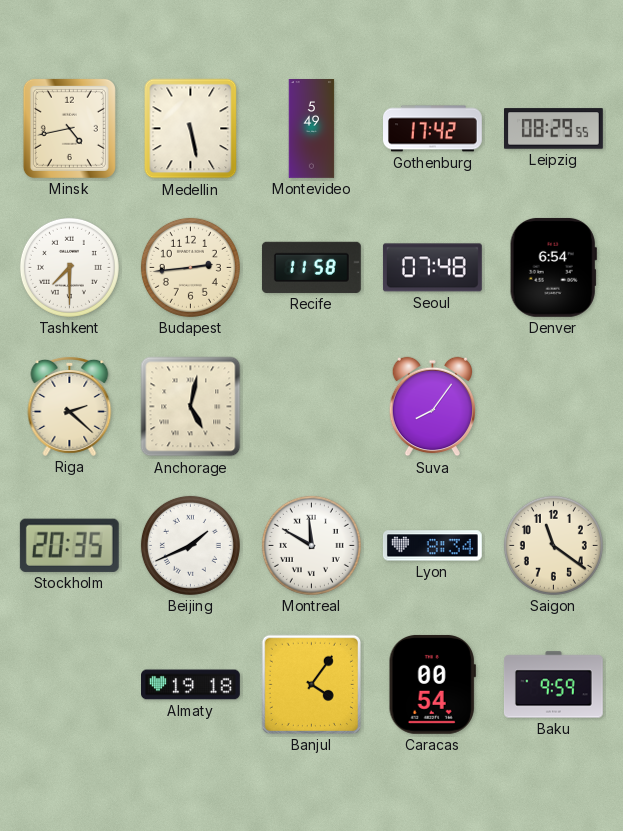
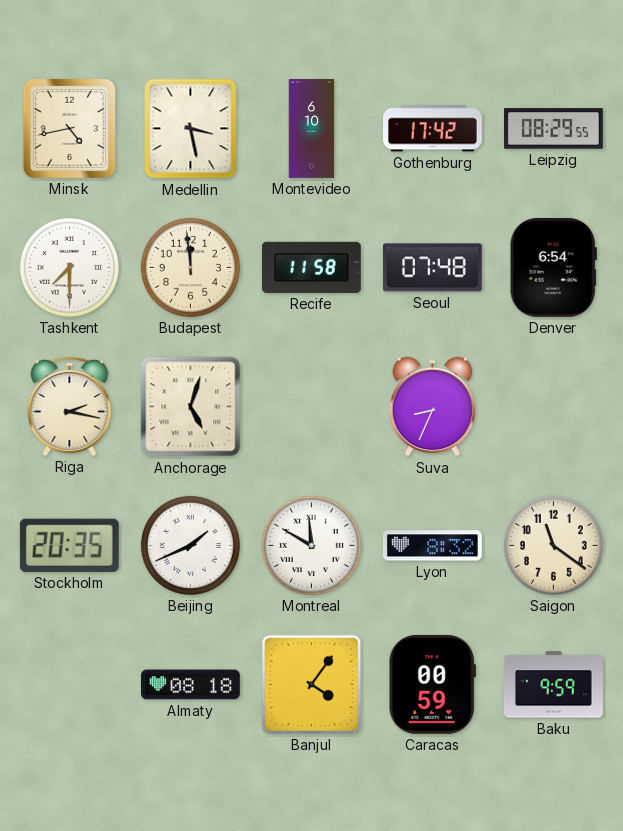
Medellin: 5:28 -> 3:28 (191, 129)
Montevideo: 5:49 -> 6:10 (312, 129)
Budapest: 2:44 -> 11:59 (190, 267)
Riga: 2:22 -> 2:17 (70, 406)
Anchorage: 5:02 -> 5:03 (191, 407)
Suva: 8:06 -> 8:34 (432, 407)
Lyon: 8:34 -> 8:32 (432, 546)
Almaty: 19:18 -> 08:18 (191, 685)
Caracas: 00:54 -> 00:59 (432, 684)
